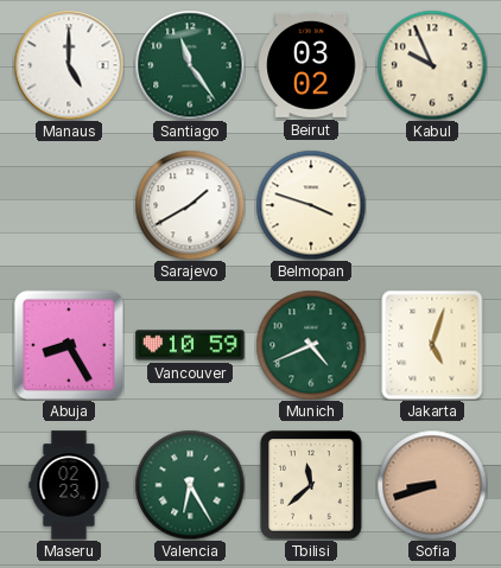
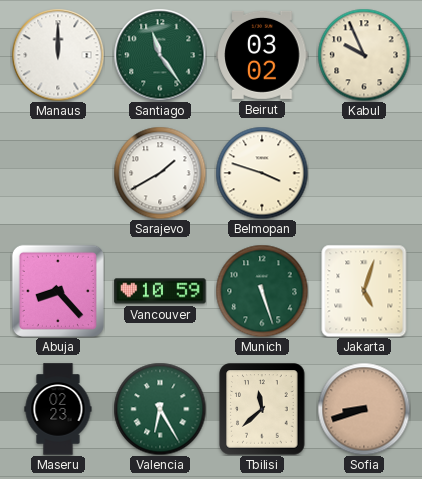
Manaus: 5:00 -> 12:00 (58, 55)
Abuja: 8:25 -> 8:23 (58, 291)
Munich: 4:41 -> 5:27 (262, 291)
